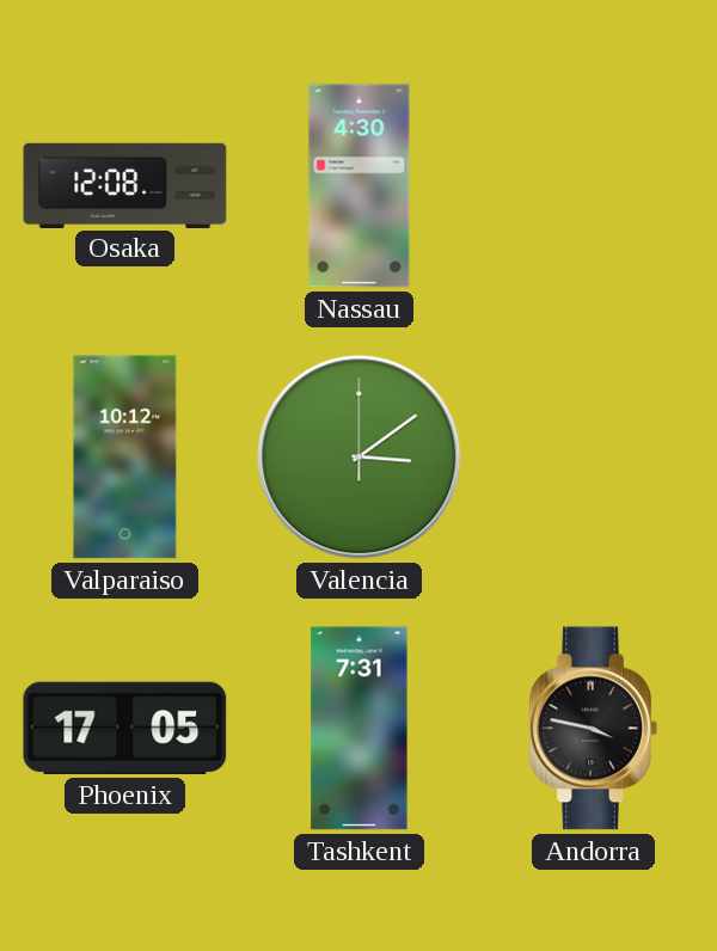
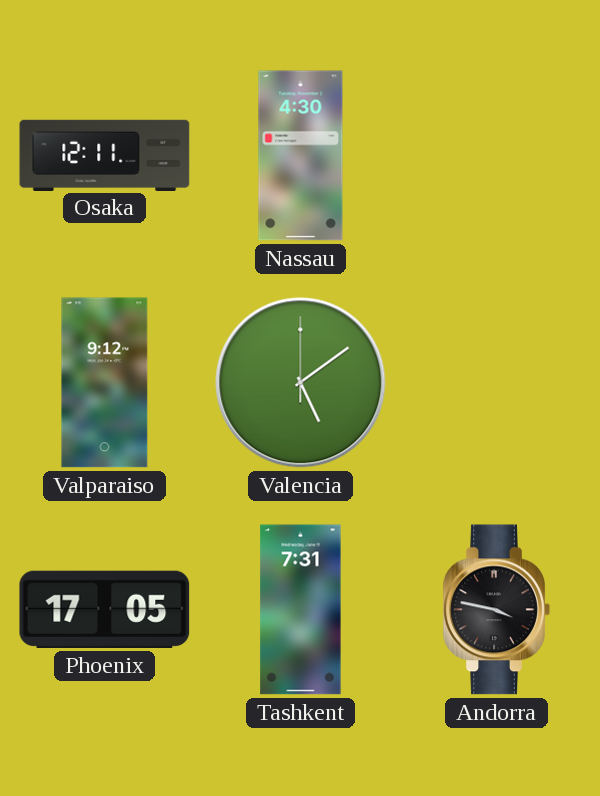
Osaka: 12:08 -> 12:11 (105, 155)
Valparaiso: 10:12 -> 9:12 (105, 383)
Valencia: 3:09 -> 5:09 (301, 383)
